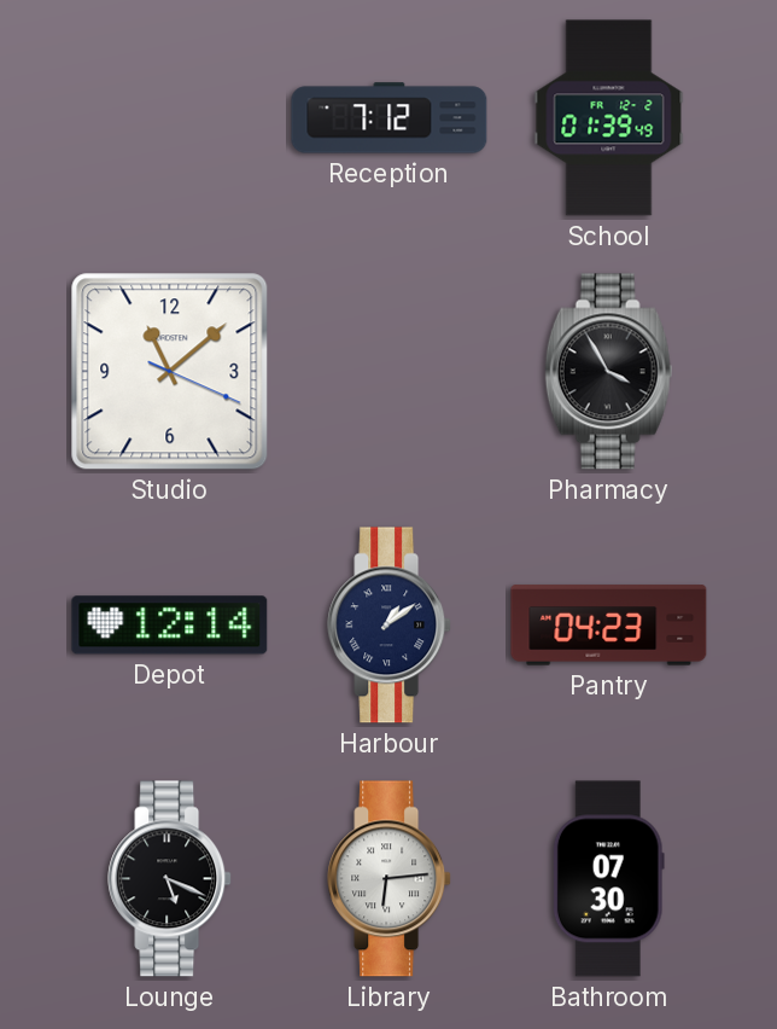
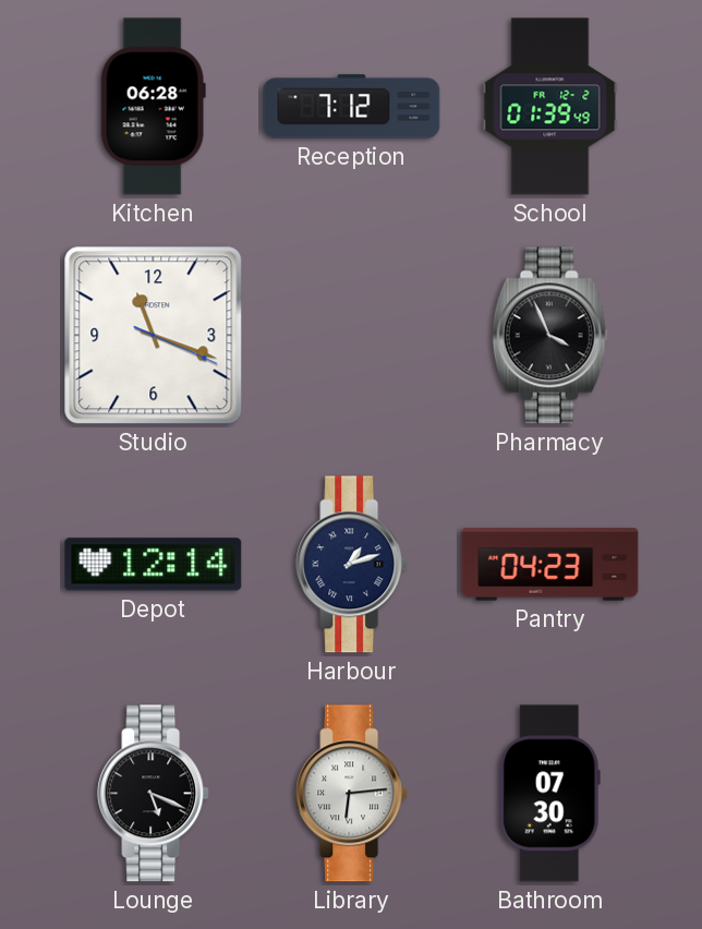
Kitchen: none -> 06:28 (153, 107)
Studio: 11:08 -> 11:18 (154, 336)
Pharmacy: 3:55 -> 3:56 (550, 336)
Harbour: 1:09 -> 1:12 (352, 565)
